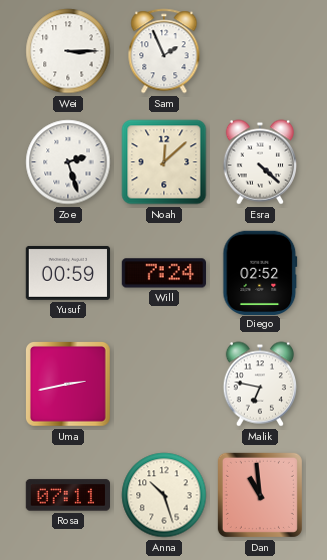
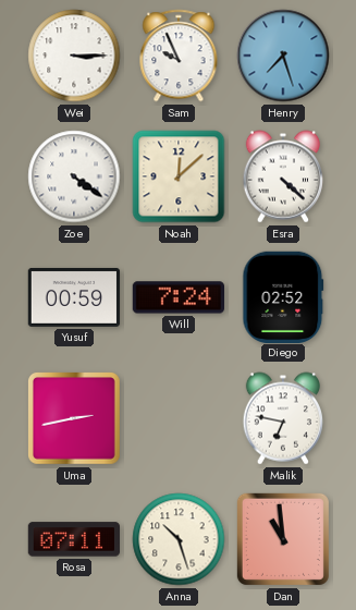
Sam: 1:56 -> 9:56 (179, 56)
Henry: none -> 7:27 (283, 56)
Zoe: 2:27 -> 4:21 (74, 176)
